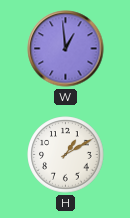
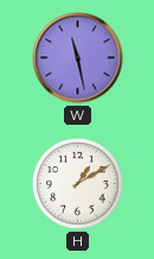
W: 12:59 -> 11:28 (78, 58)
